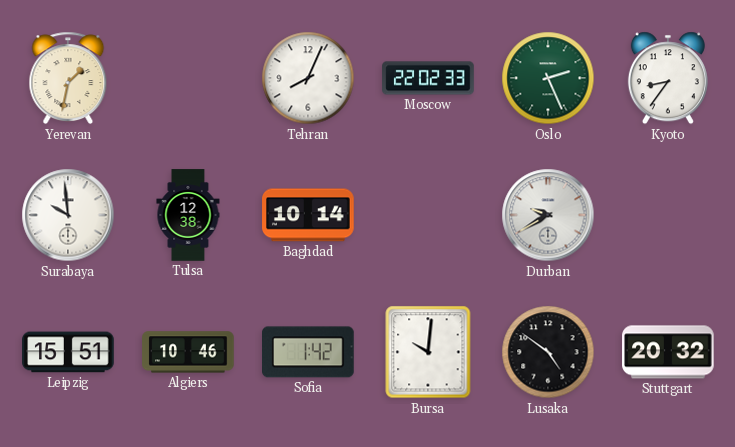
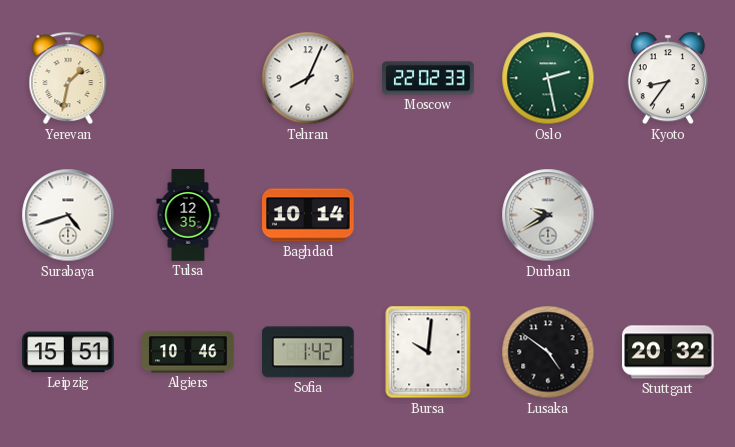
Oslo: 2:26 -> 2:28 (548, 78)
Surabaya: 9:59 -> 4:42 (68, 215)
Tulsa: 12:38 -> 12:35 (188, 215)
